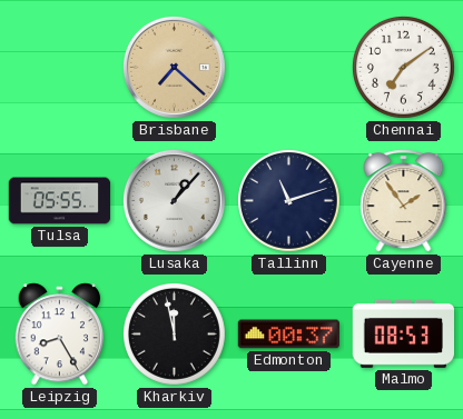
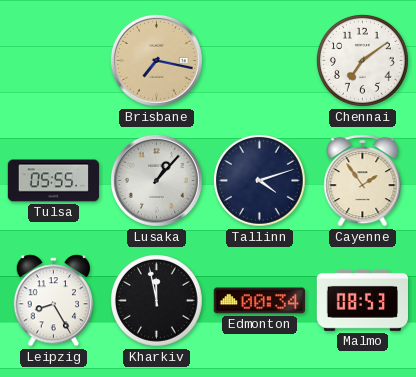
Brisbane: 7:22 -> 7:17 (156, 60)
Tallinn: 11:12 -> 4:12 (259, 180)
Edmonton: 00:37 -> 00:34 (259, 301)
